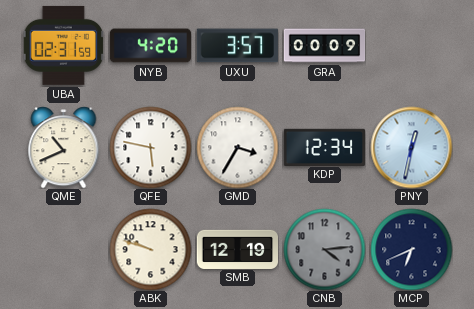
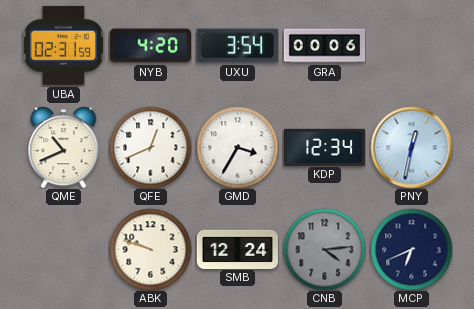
UXU: 3:57 -> 3:54 (237, 46)
GRA: 00:09 -> 00:06 (324, 46)
QFE: 5:47 -> 12:41 (150, 147)
SMB: 12:19 -> 12:24 (237, 249)
